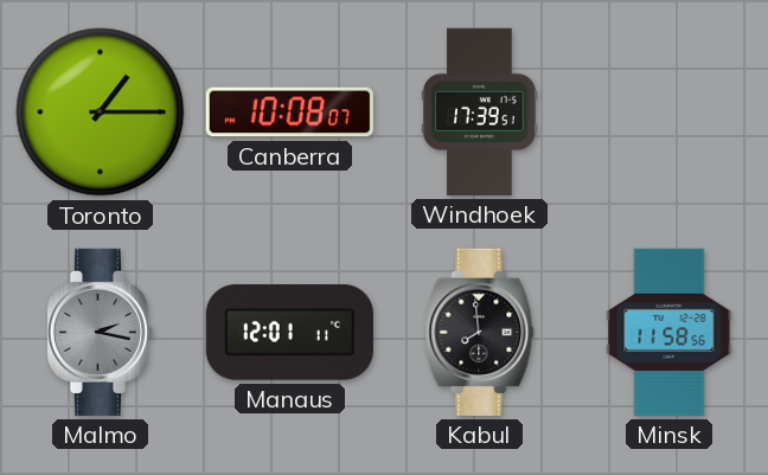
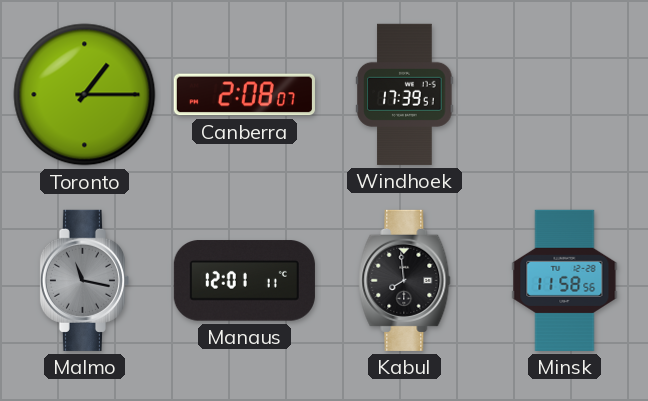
Canberra: 10:08 -> 2:08 (244, 95)
Malmo: 2:17 -> 11:17 (84, 280)
